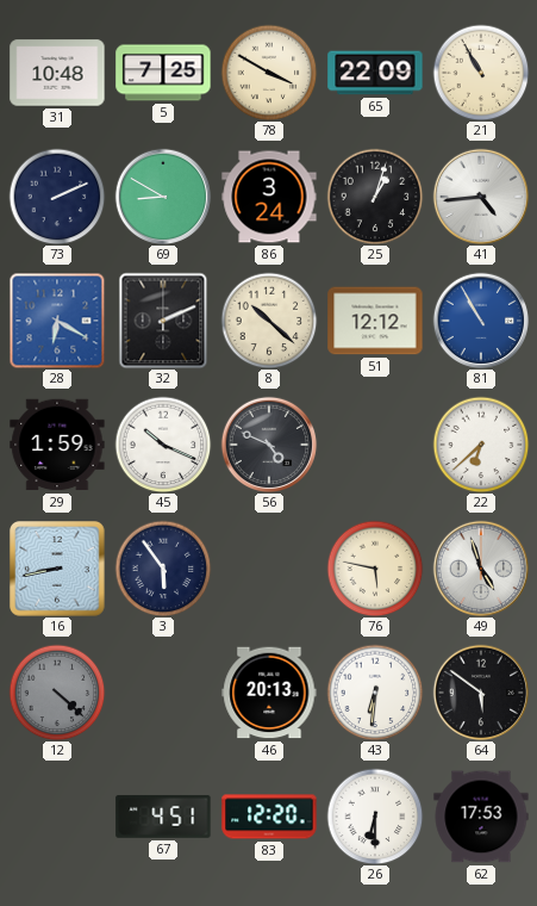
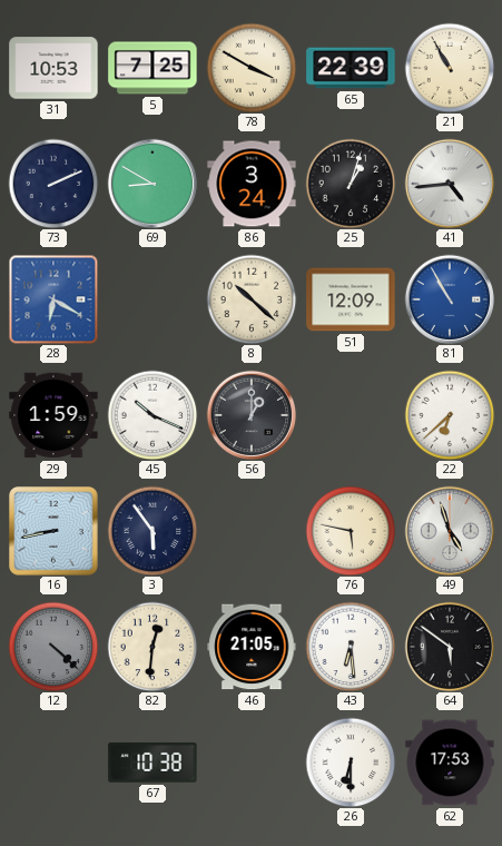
31: 10:48 -> 10:53 (53, 68)
65: 22:09 -> 22:39 (351, 68)
32: 2:11 -> none (163, 321)
51: 12:12 -> 12:09 (351, 299)
56: 4:49 -> 1:00 (252, 415)
82: none -> 12:31 (152, 647)
46: 20:13 -> 21:05 (252, 647)
43: 6:31 -> 6:29 (351, 647)
67: 4:51 -> 10:38 (152, 763)
83: 12:20 -> none (269, 817)
